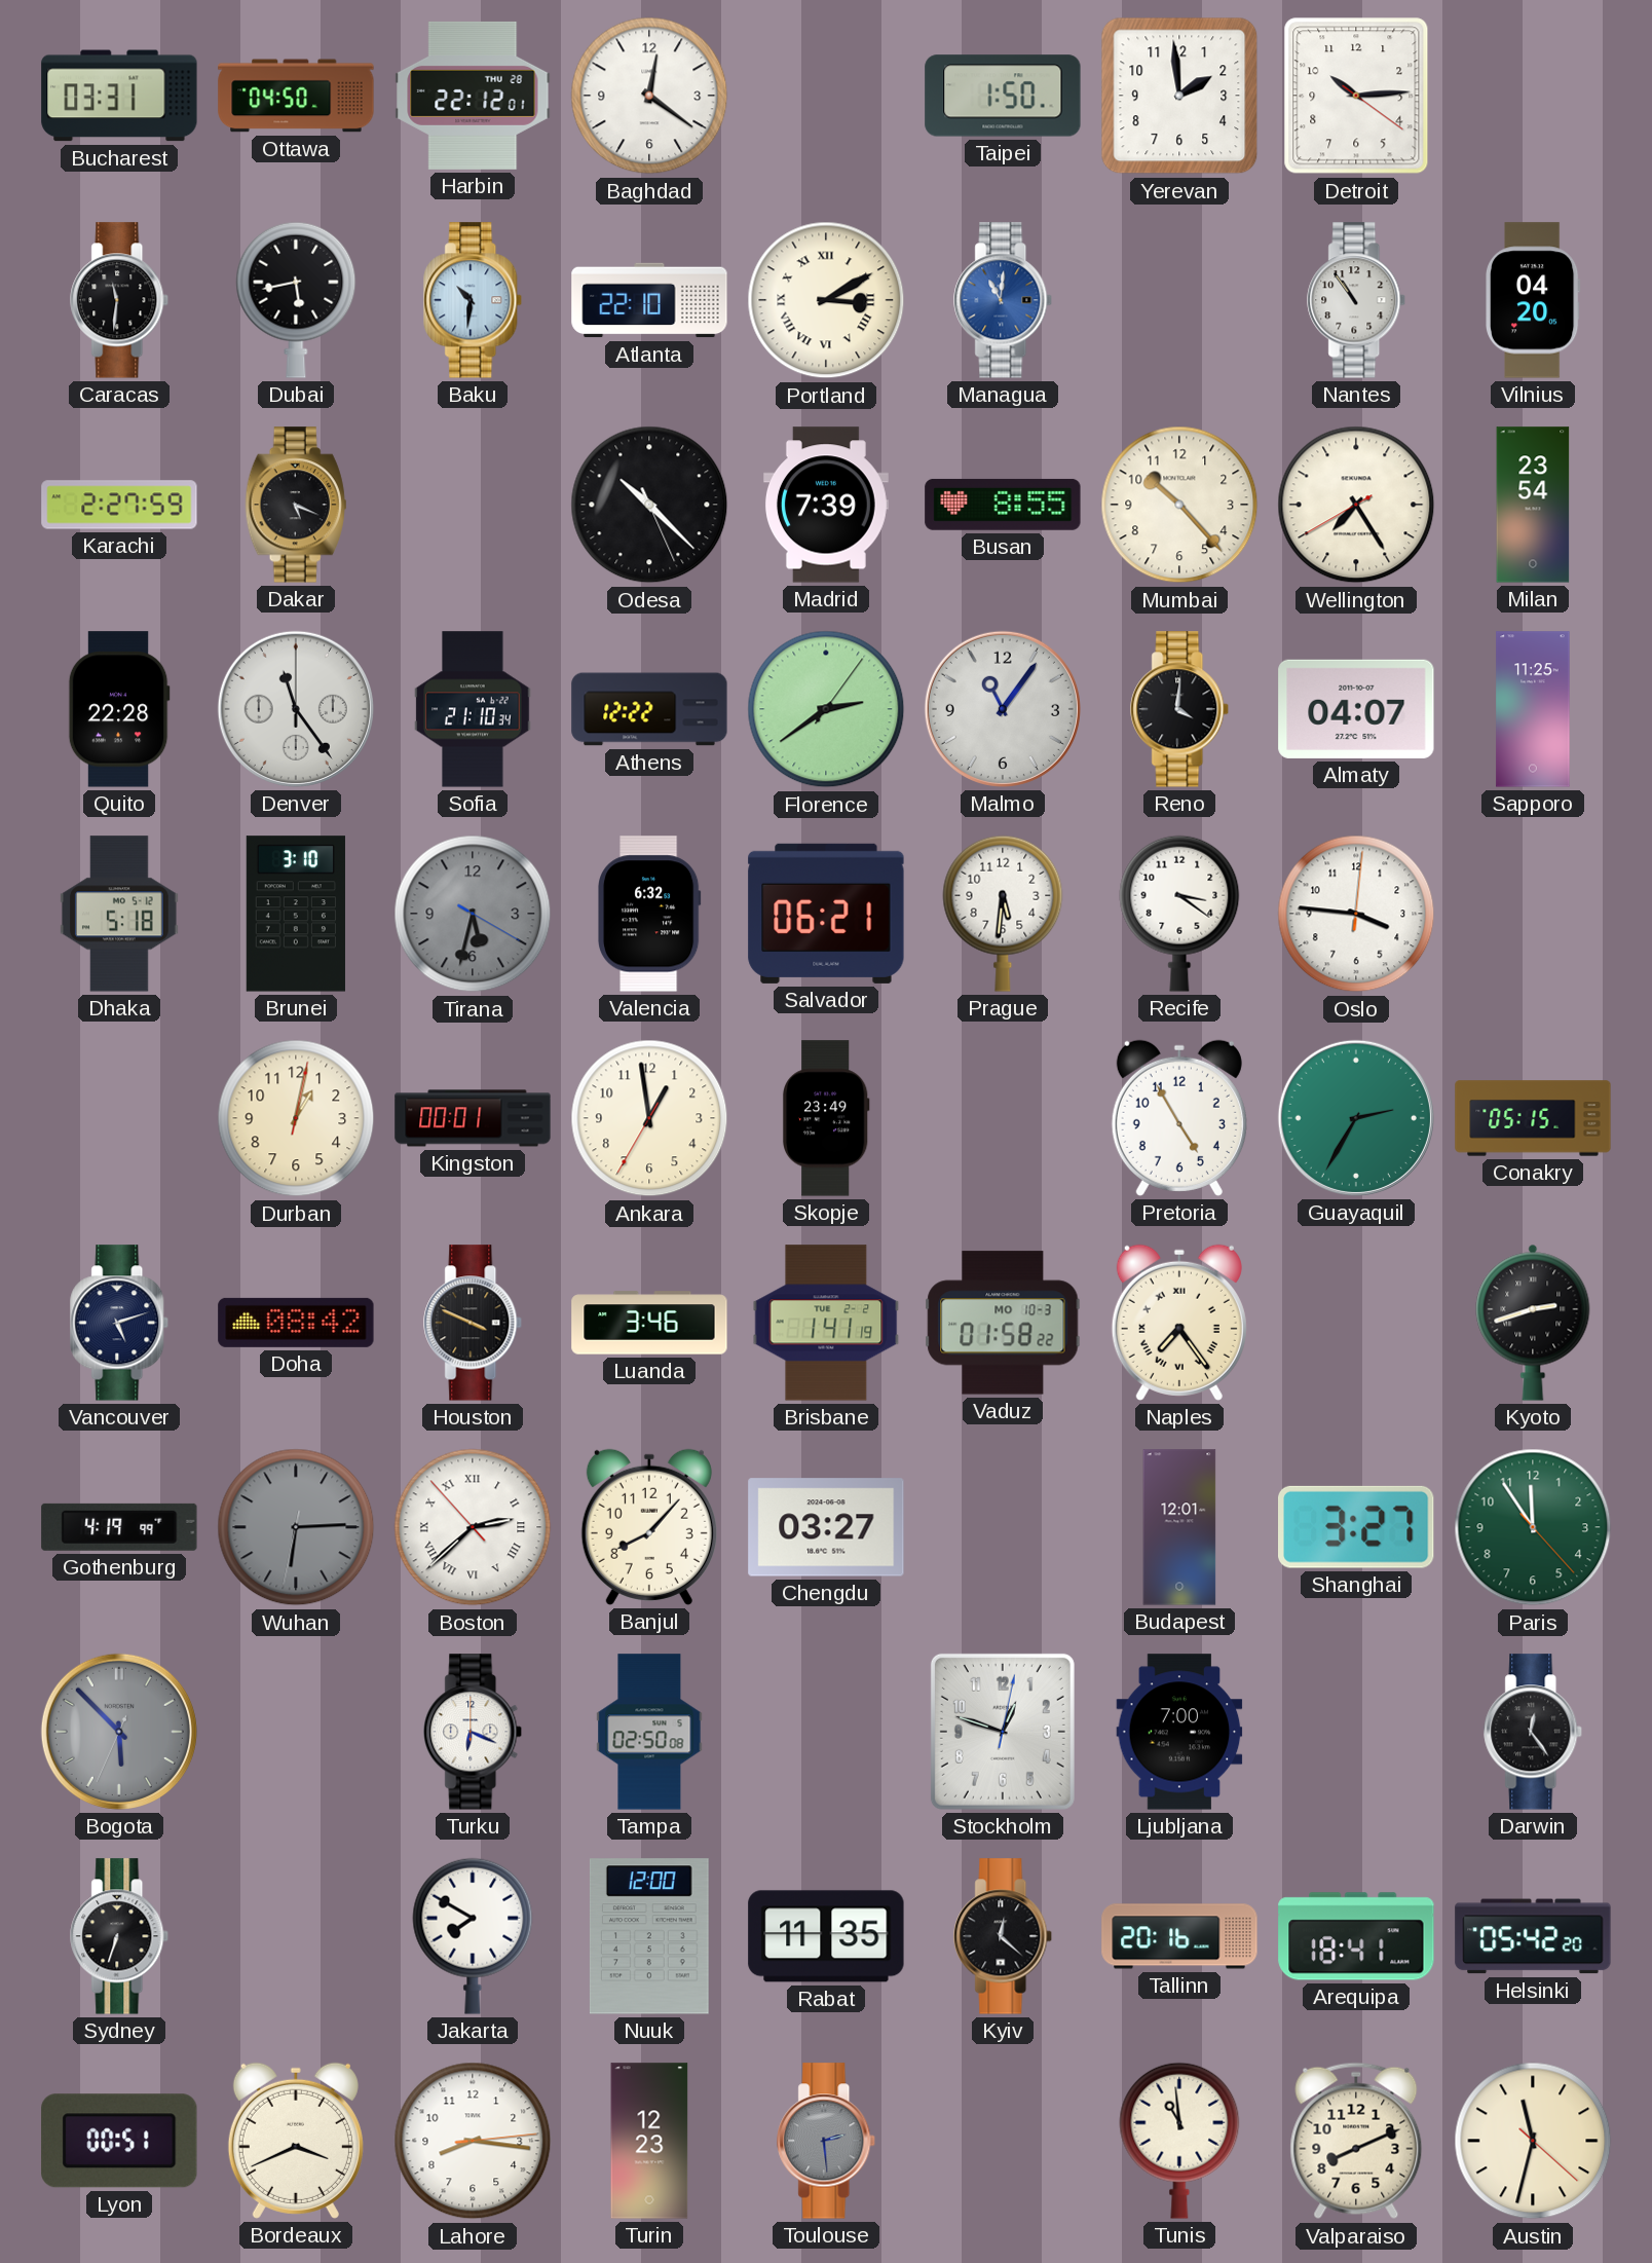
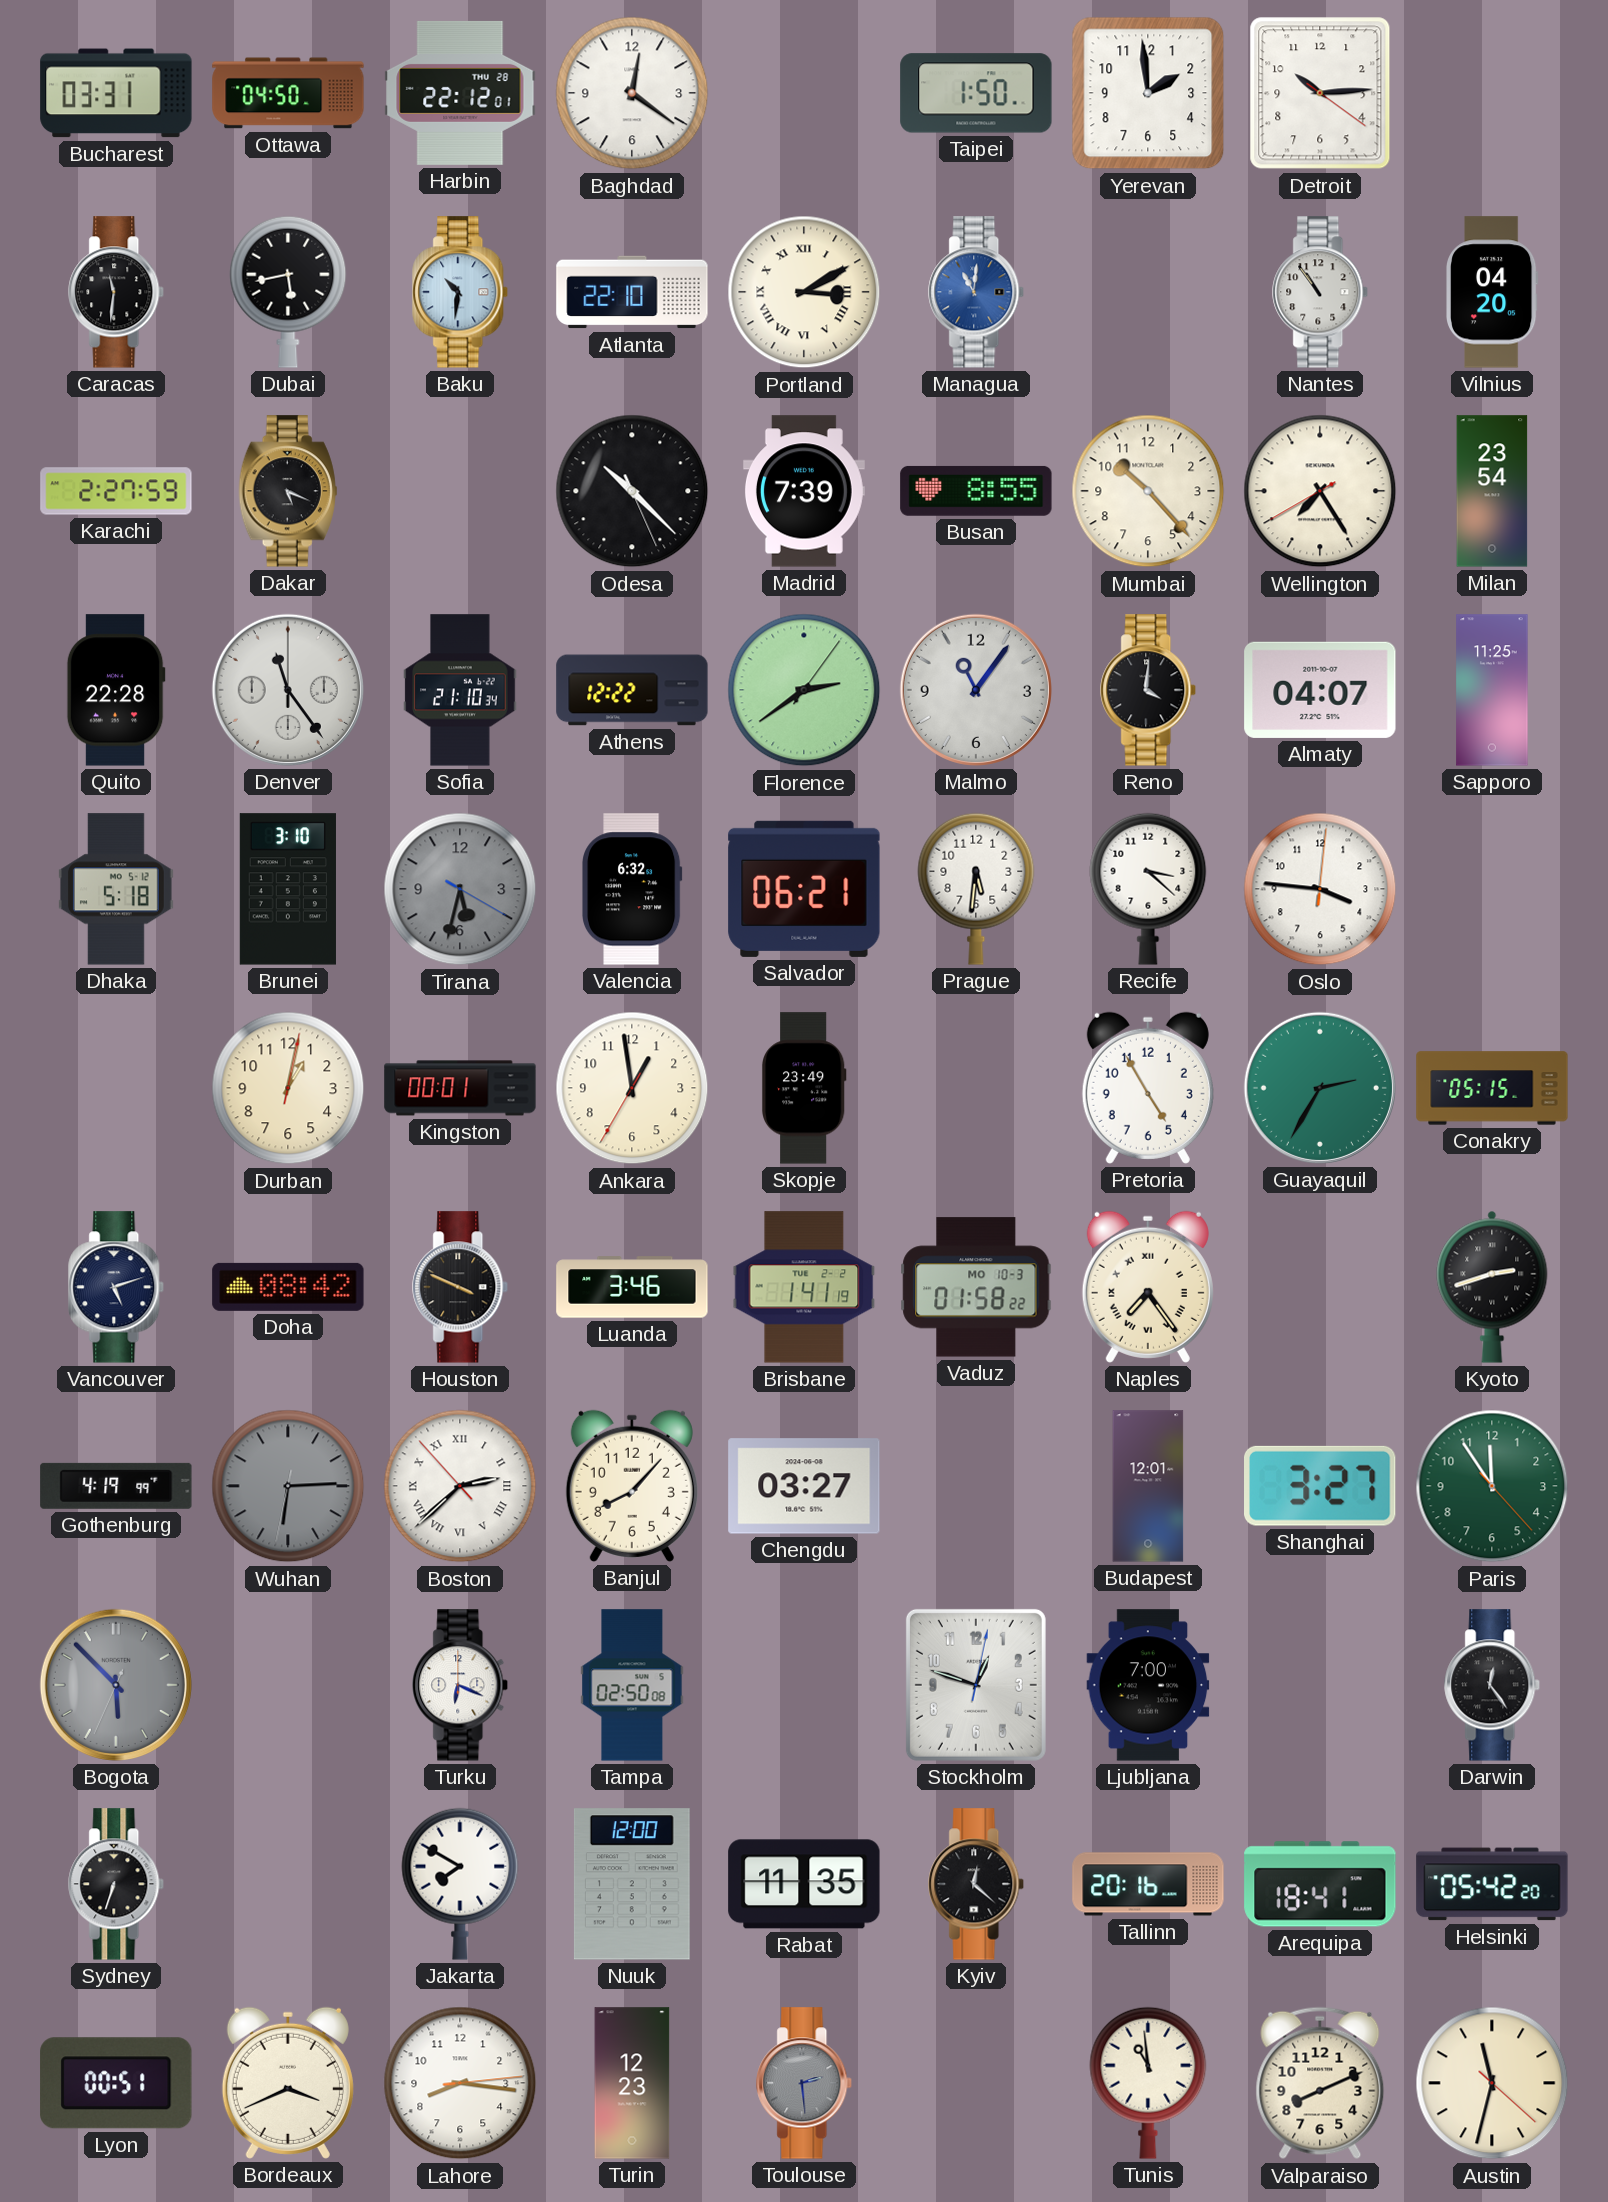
Recife: 3:21 -> 3:22 (1148, 889)
